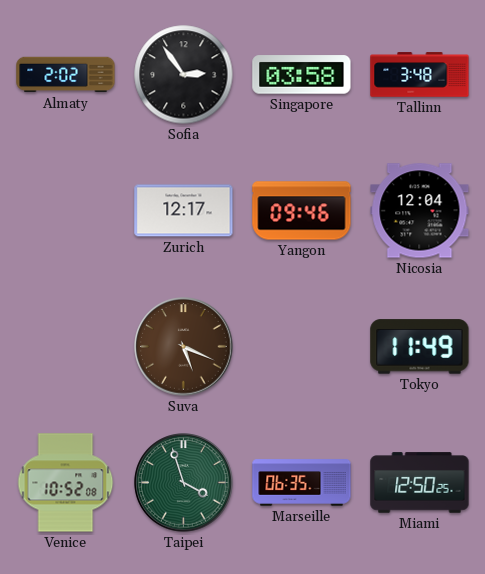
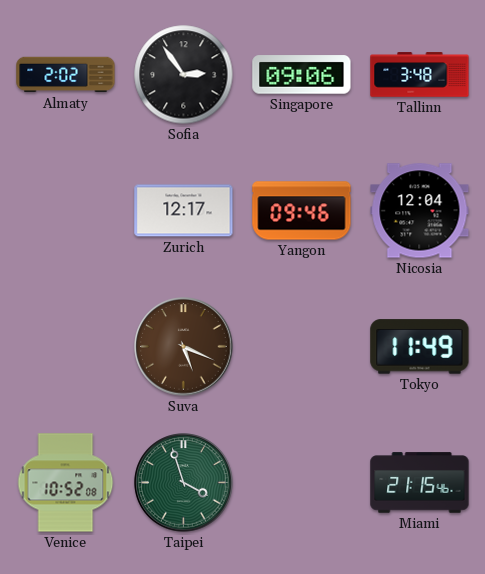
Singapore: 03:58 -> 09:06 (302, 75)
Marseille: 06:35 -> none (302, 483)
Miami: 12:50 -> 21:15 (420, 483)
